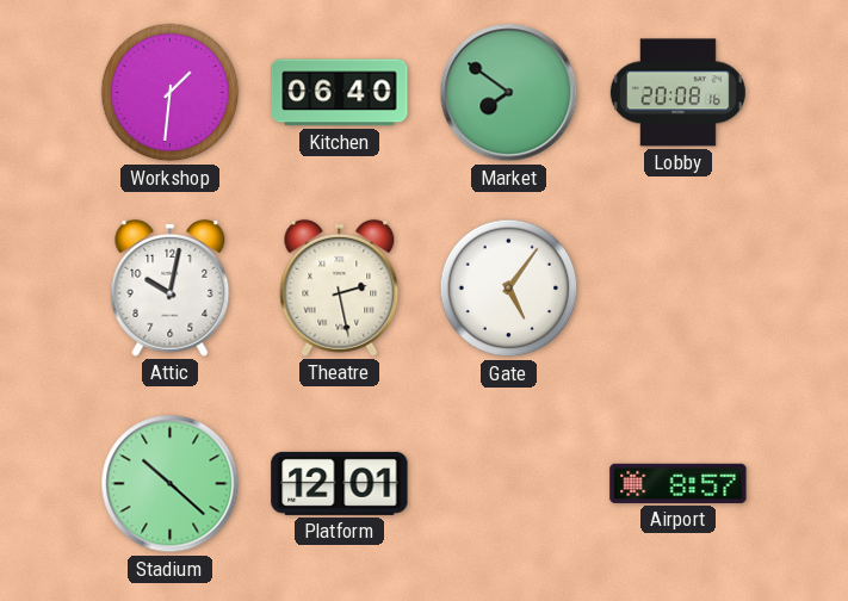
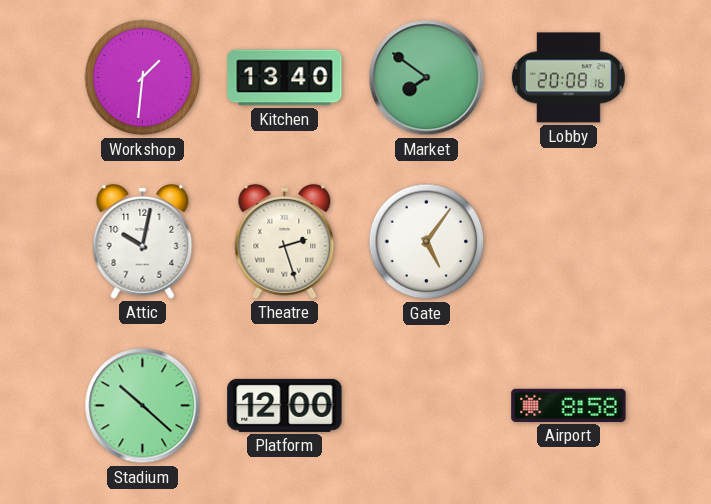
Kitchen: 06:40 -> 13:40 (285, 78)
Theatre: 2:28 -> 2:27 (285, 241)
Platform: 12:01 -> 12:00 (285, 405)
Airport: 8:57 -> 8:58 (569, 405)
